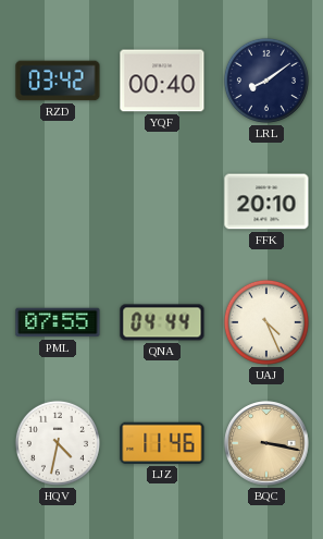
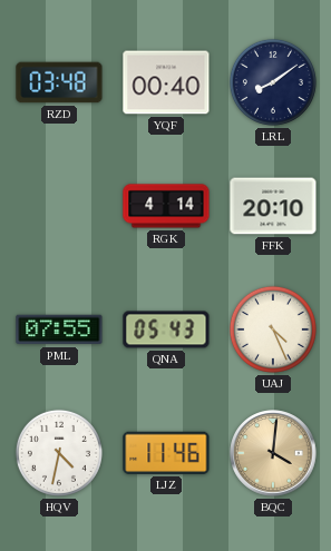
RZD: 03:42 -> 03:48 (59, 82)
RGK: none -> 4:14 (166, 206)
QNA: 04:44 -> 05:43 (166, 329)
BQC: 3:17 -> 4:01 (273, 453)
